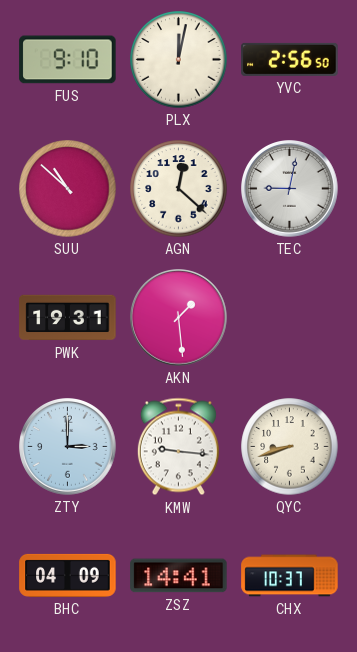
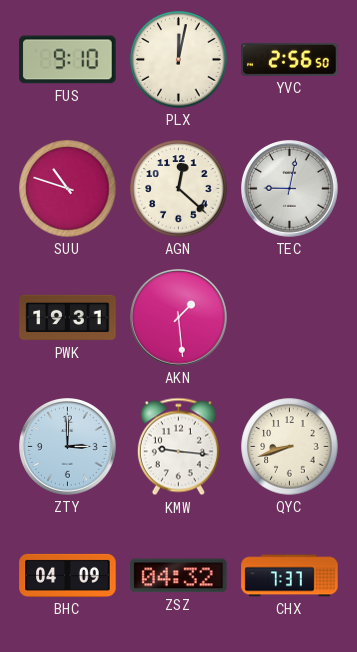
SUU: 10:52 -> 10:48 (68, 189)
ZSZ: 14:41 -> 04:32 (179, 576)
CHX: 10:37 -> 7:37 (290, 576)
